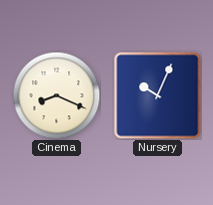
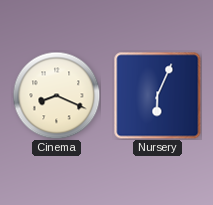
Nursery: 10:04 -> 6:04 (157, 95)
